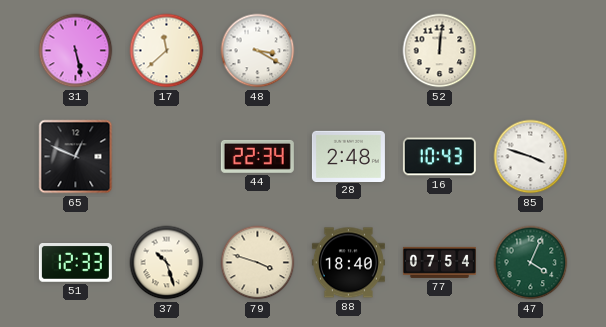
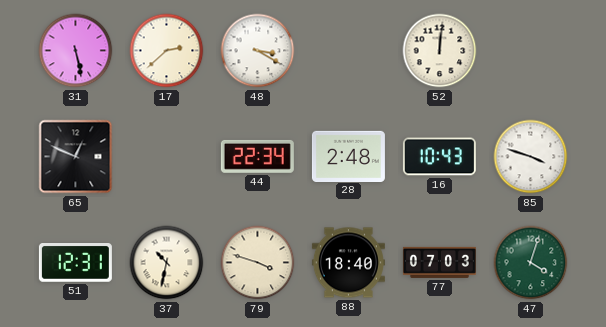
17: 11:38 -> 2:38 (167, 51)
51: 12:33 -> 12:31 (75, 263)
37: 10:27 -> 10:32 (167, 263)
77: 07:54 -> 07:03 (439, 262)
47: 4:04 -> 4:03 (531, 263)
